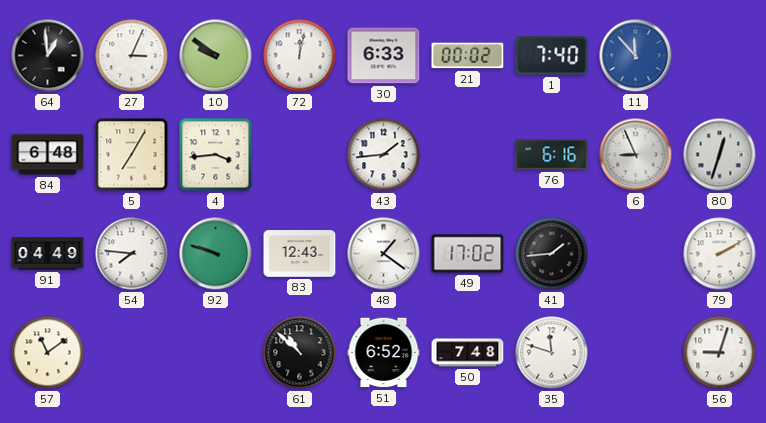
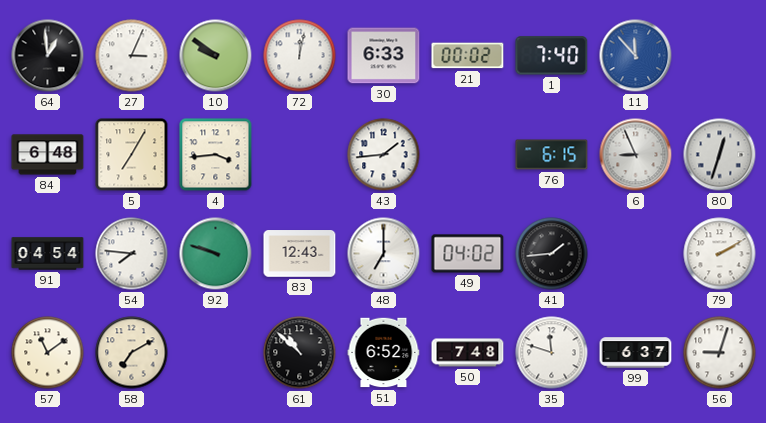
76: 6:16 -> 6:15 (552, 155)
91: 04:49 -> 04:54 (48, 254)
48: 1:21 -> 7:00 (384, 254)
49: 17:02 -> 04:02 (468, 254)
58: none -> 7:10 (132, 353)
99: none -> 6:37 (636, 353)
